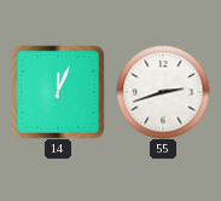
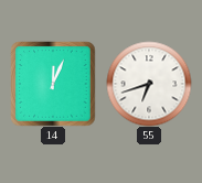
55: 2:42 -> 6:42 (149, 84)
